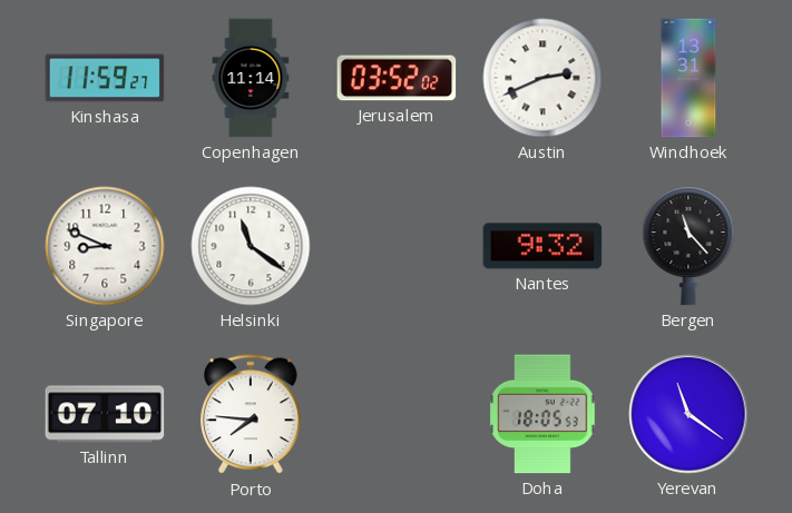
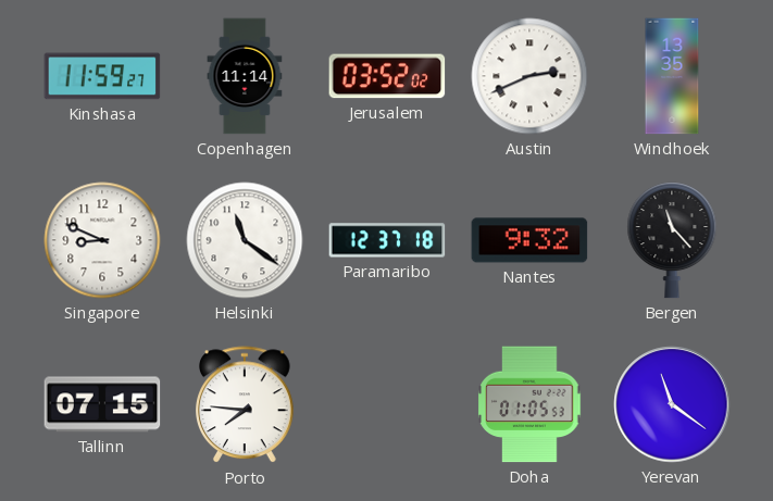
Windhoek: 13:31 -> 13:35 (672, 76)
Paramaribo: none -> 12:37 (387, 240)
Tallinn: 07:10 -> 07:15 (102, 404)
Doha: 18:05 -> 01:05 (529, 404)
